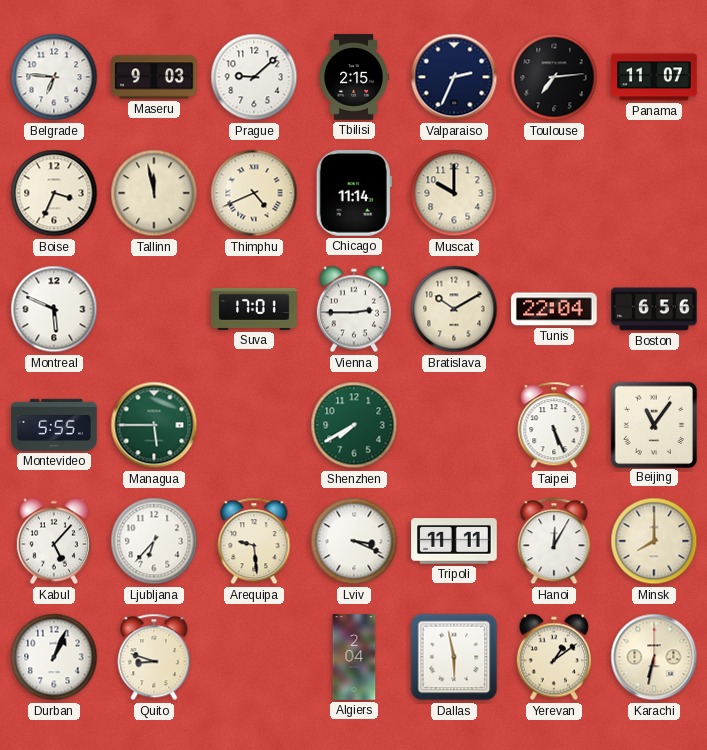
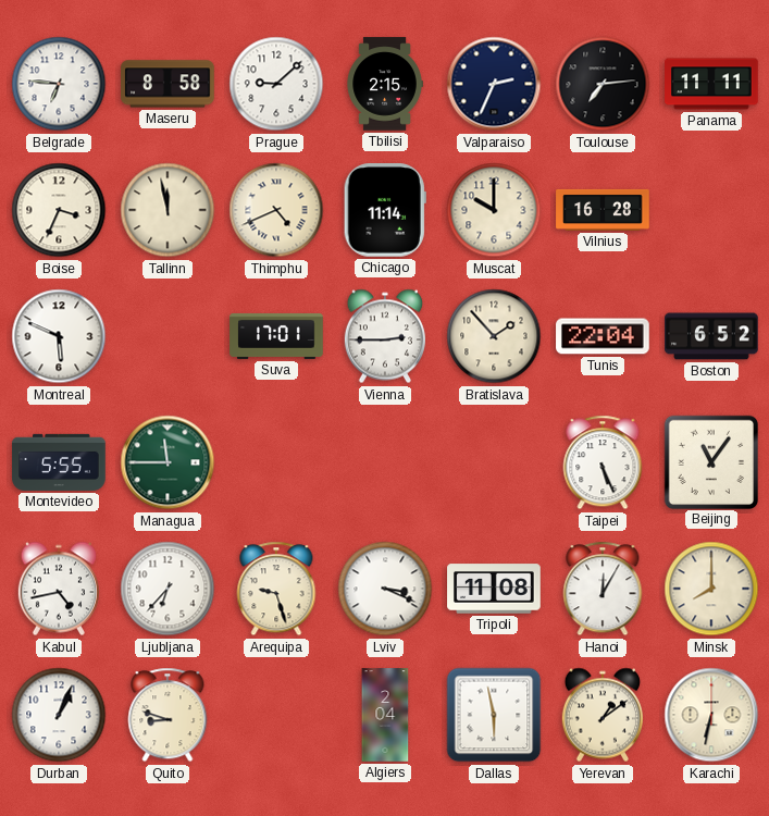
Maseru: 9:03 -> 8:58 (168, 84)
Panama: 11:07 -> 11:11 (711, 84)
Vilnius: none -> 16:28 (603, 210)
Bratislava: 10:10 -> 1:53 (494, 336)
Boston: 6:56 -> 6:52 (711, 336)
Managua: 5:45 -> 11:45 (168, 462)
Shenzhen: 7:40 -> none (354, 425)
Kabul: 5:07 -> 4:43 (59, 589)
Arequipa: 9:29 -> 9:27 (276, 589)
Tripoli: 11:11 -> 11:08 (494, 589)
